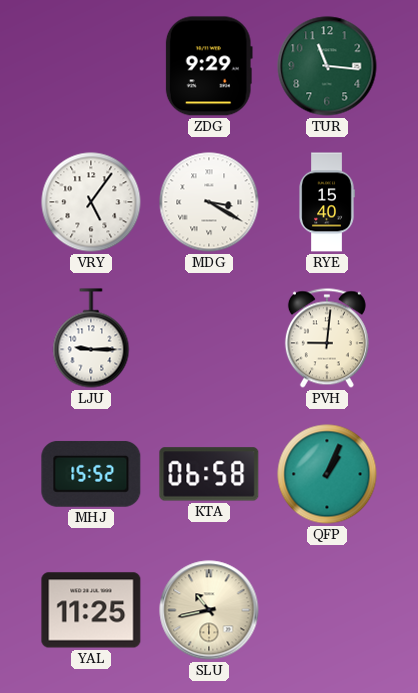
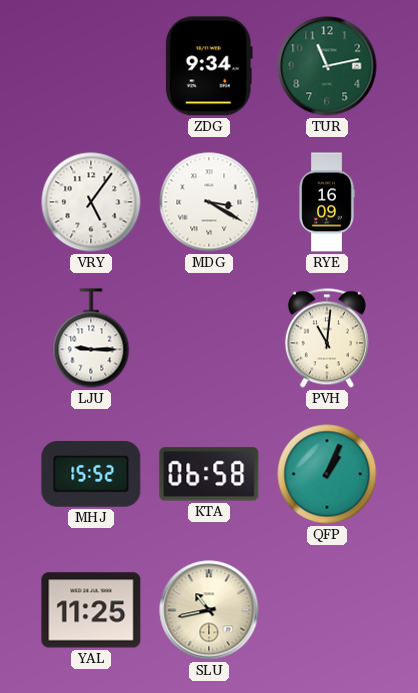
ZDG: 9:29 -> 9:34 (209, 66)
TUR: 11:16 -> 11:13 (327, 66)
RYE: 15:40 -> 16:09 (327, 202)
PVH: 9:01 -> 11:01 (327, 338)
